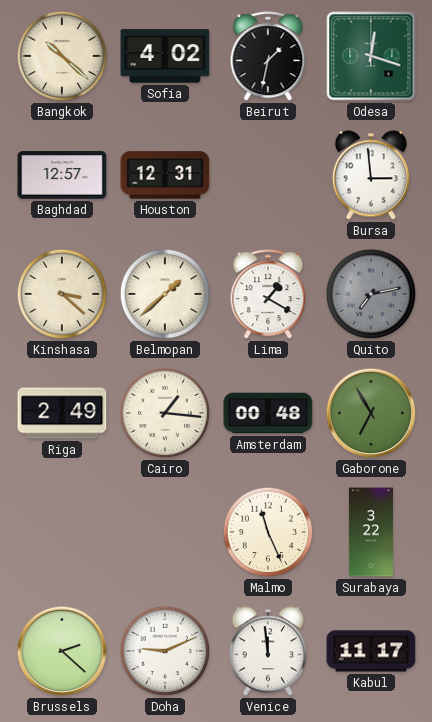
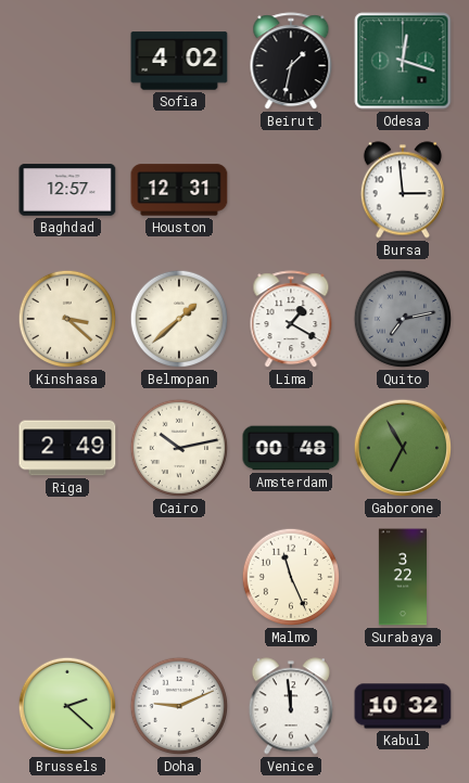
Bangkok: 10:22 -> none (62, 56)
Cairo: 1:16 -> 10:13 (179, 448)
Kabul: 11:17 -> 10:32 (403, 706)
